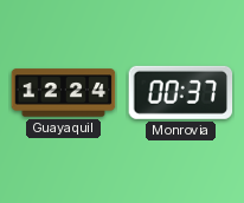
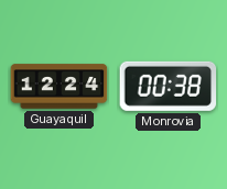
Monrovia: 00:37 -> 00:38 (169, 86)
